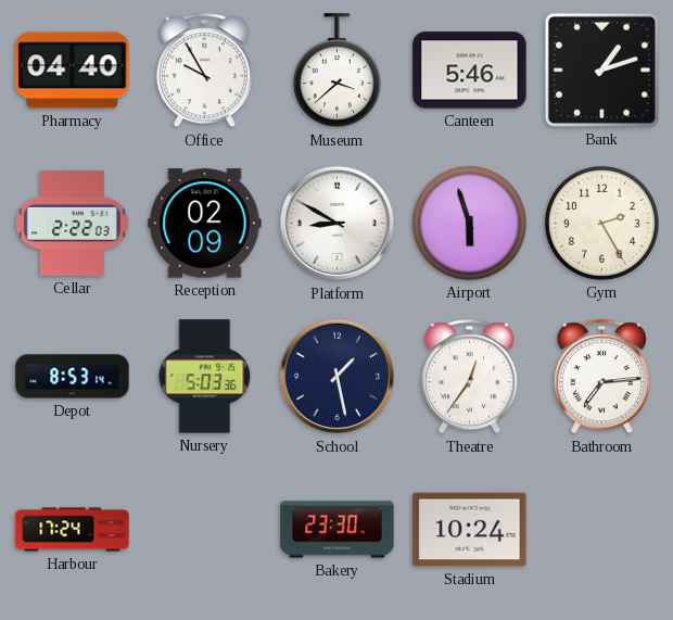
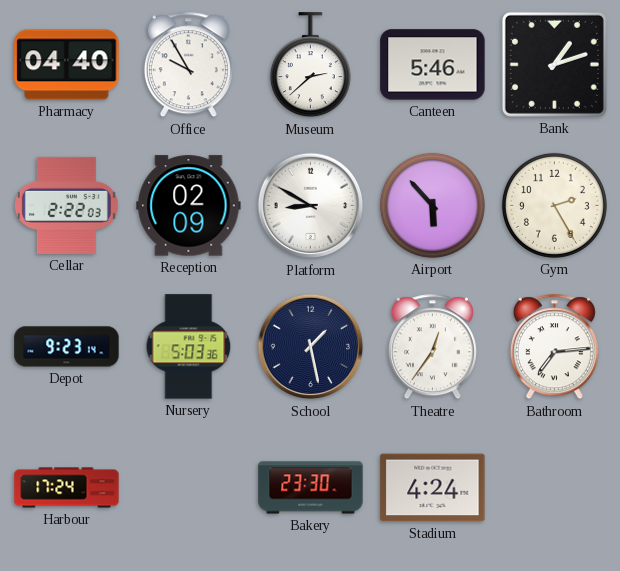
Museum: 3:38 -> 2:38 (310, 65)
Airport: 5:57 -> 5:53 (432, 205)
Depot: 8:53 -> 9:23 (67, 347)
Stadium: 10:24 -> 4:24 (433, 488)
